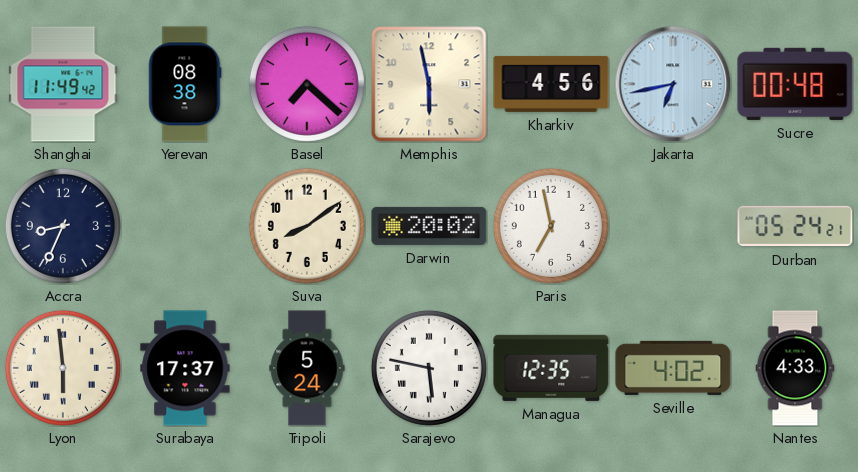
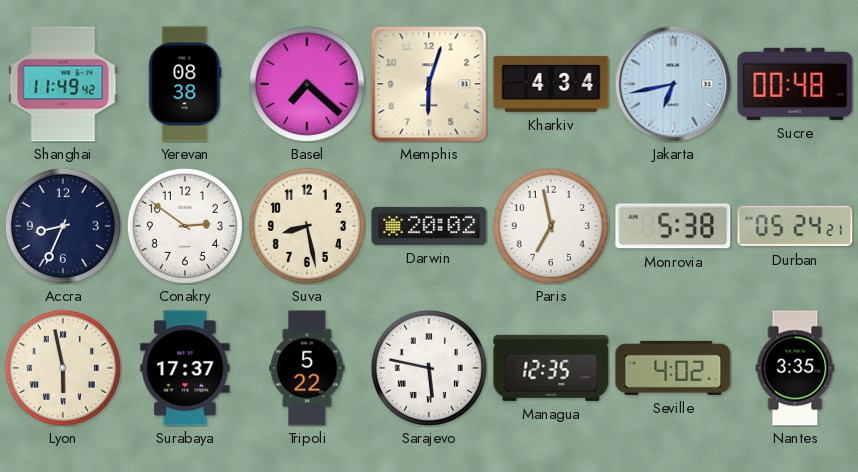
Memphis: 5:58 -> 6:03 (429, 84)
Kharkiv: 4:56 -> 4:34 (551, 84)
Conakry: none -> 2:51 (185, 226)
Suva: 8:09 -> 8:28 (307, 226)
Monrovia: none -> 5:38 (673, 226)
Lyon: 5:59 -> 5:58 (63, 368)
Tripoli: 5:24 -> 5:22 (307, 368)
Nantes: 4:33 -> 3:35 (795, 368)
